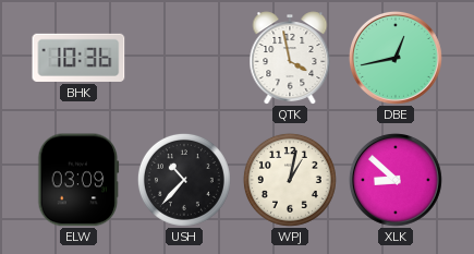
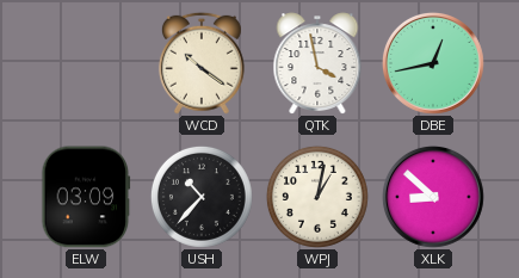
BHK: 10:36 -> none (78, 58)
WCD: none -> 10:21 (202, 63)
